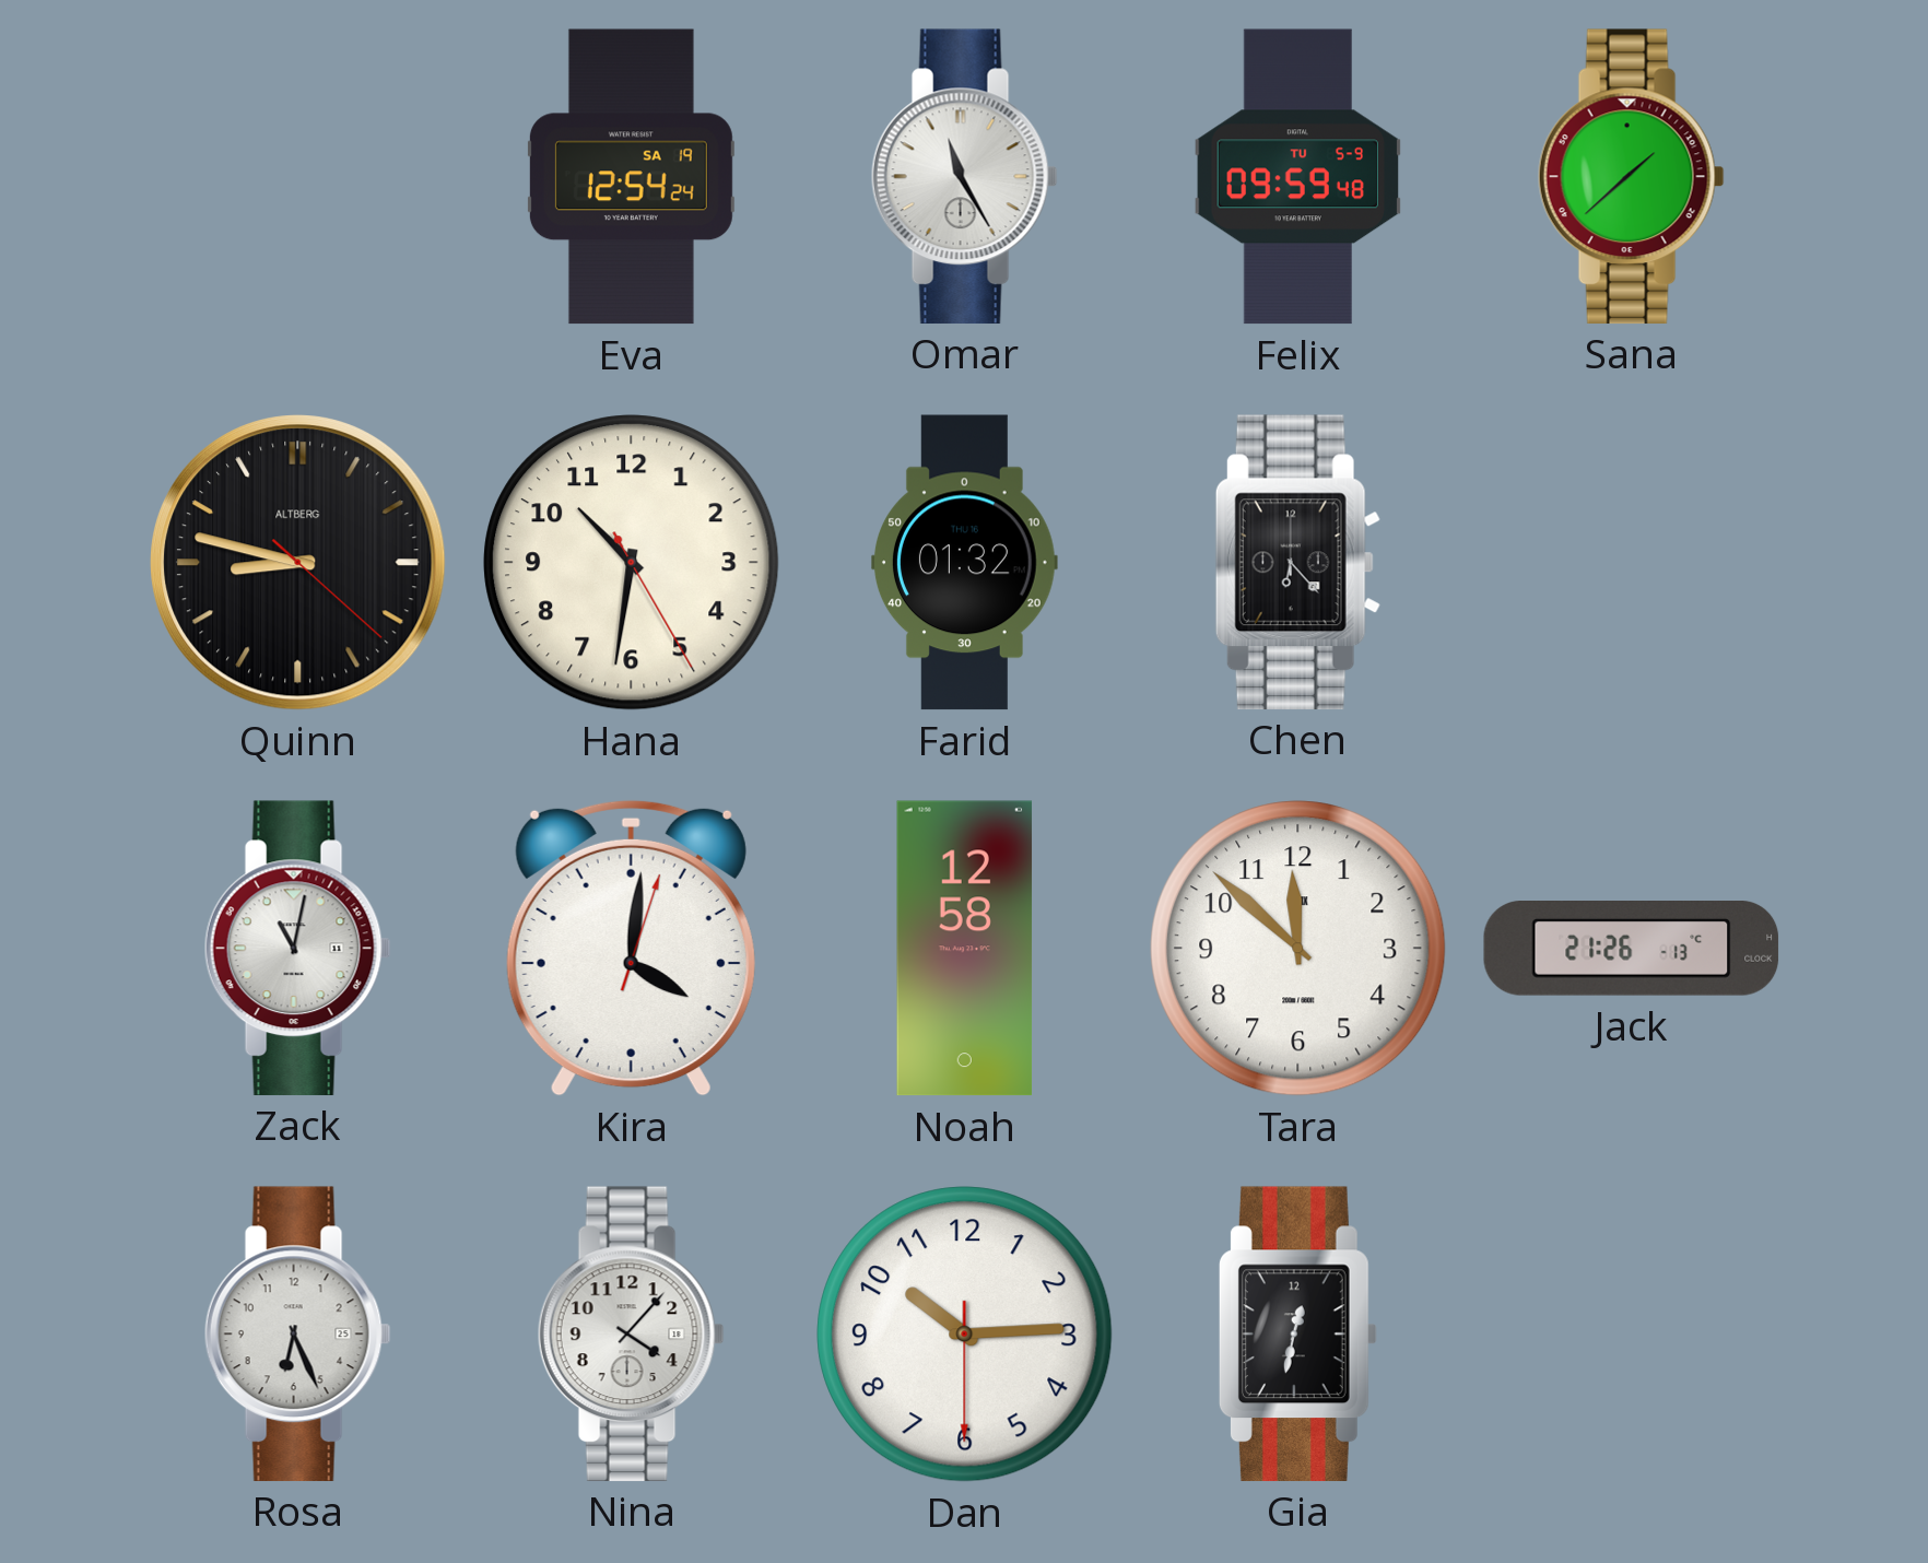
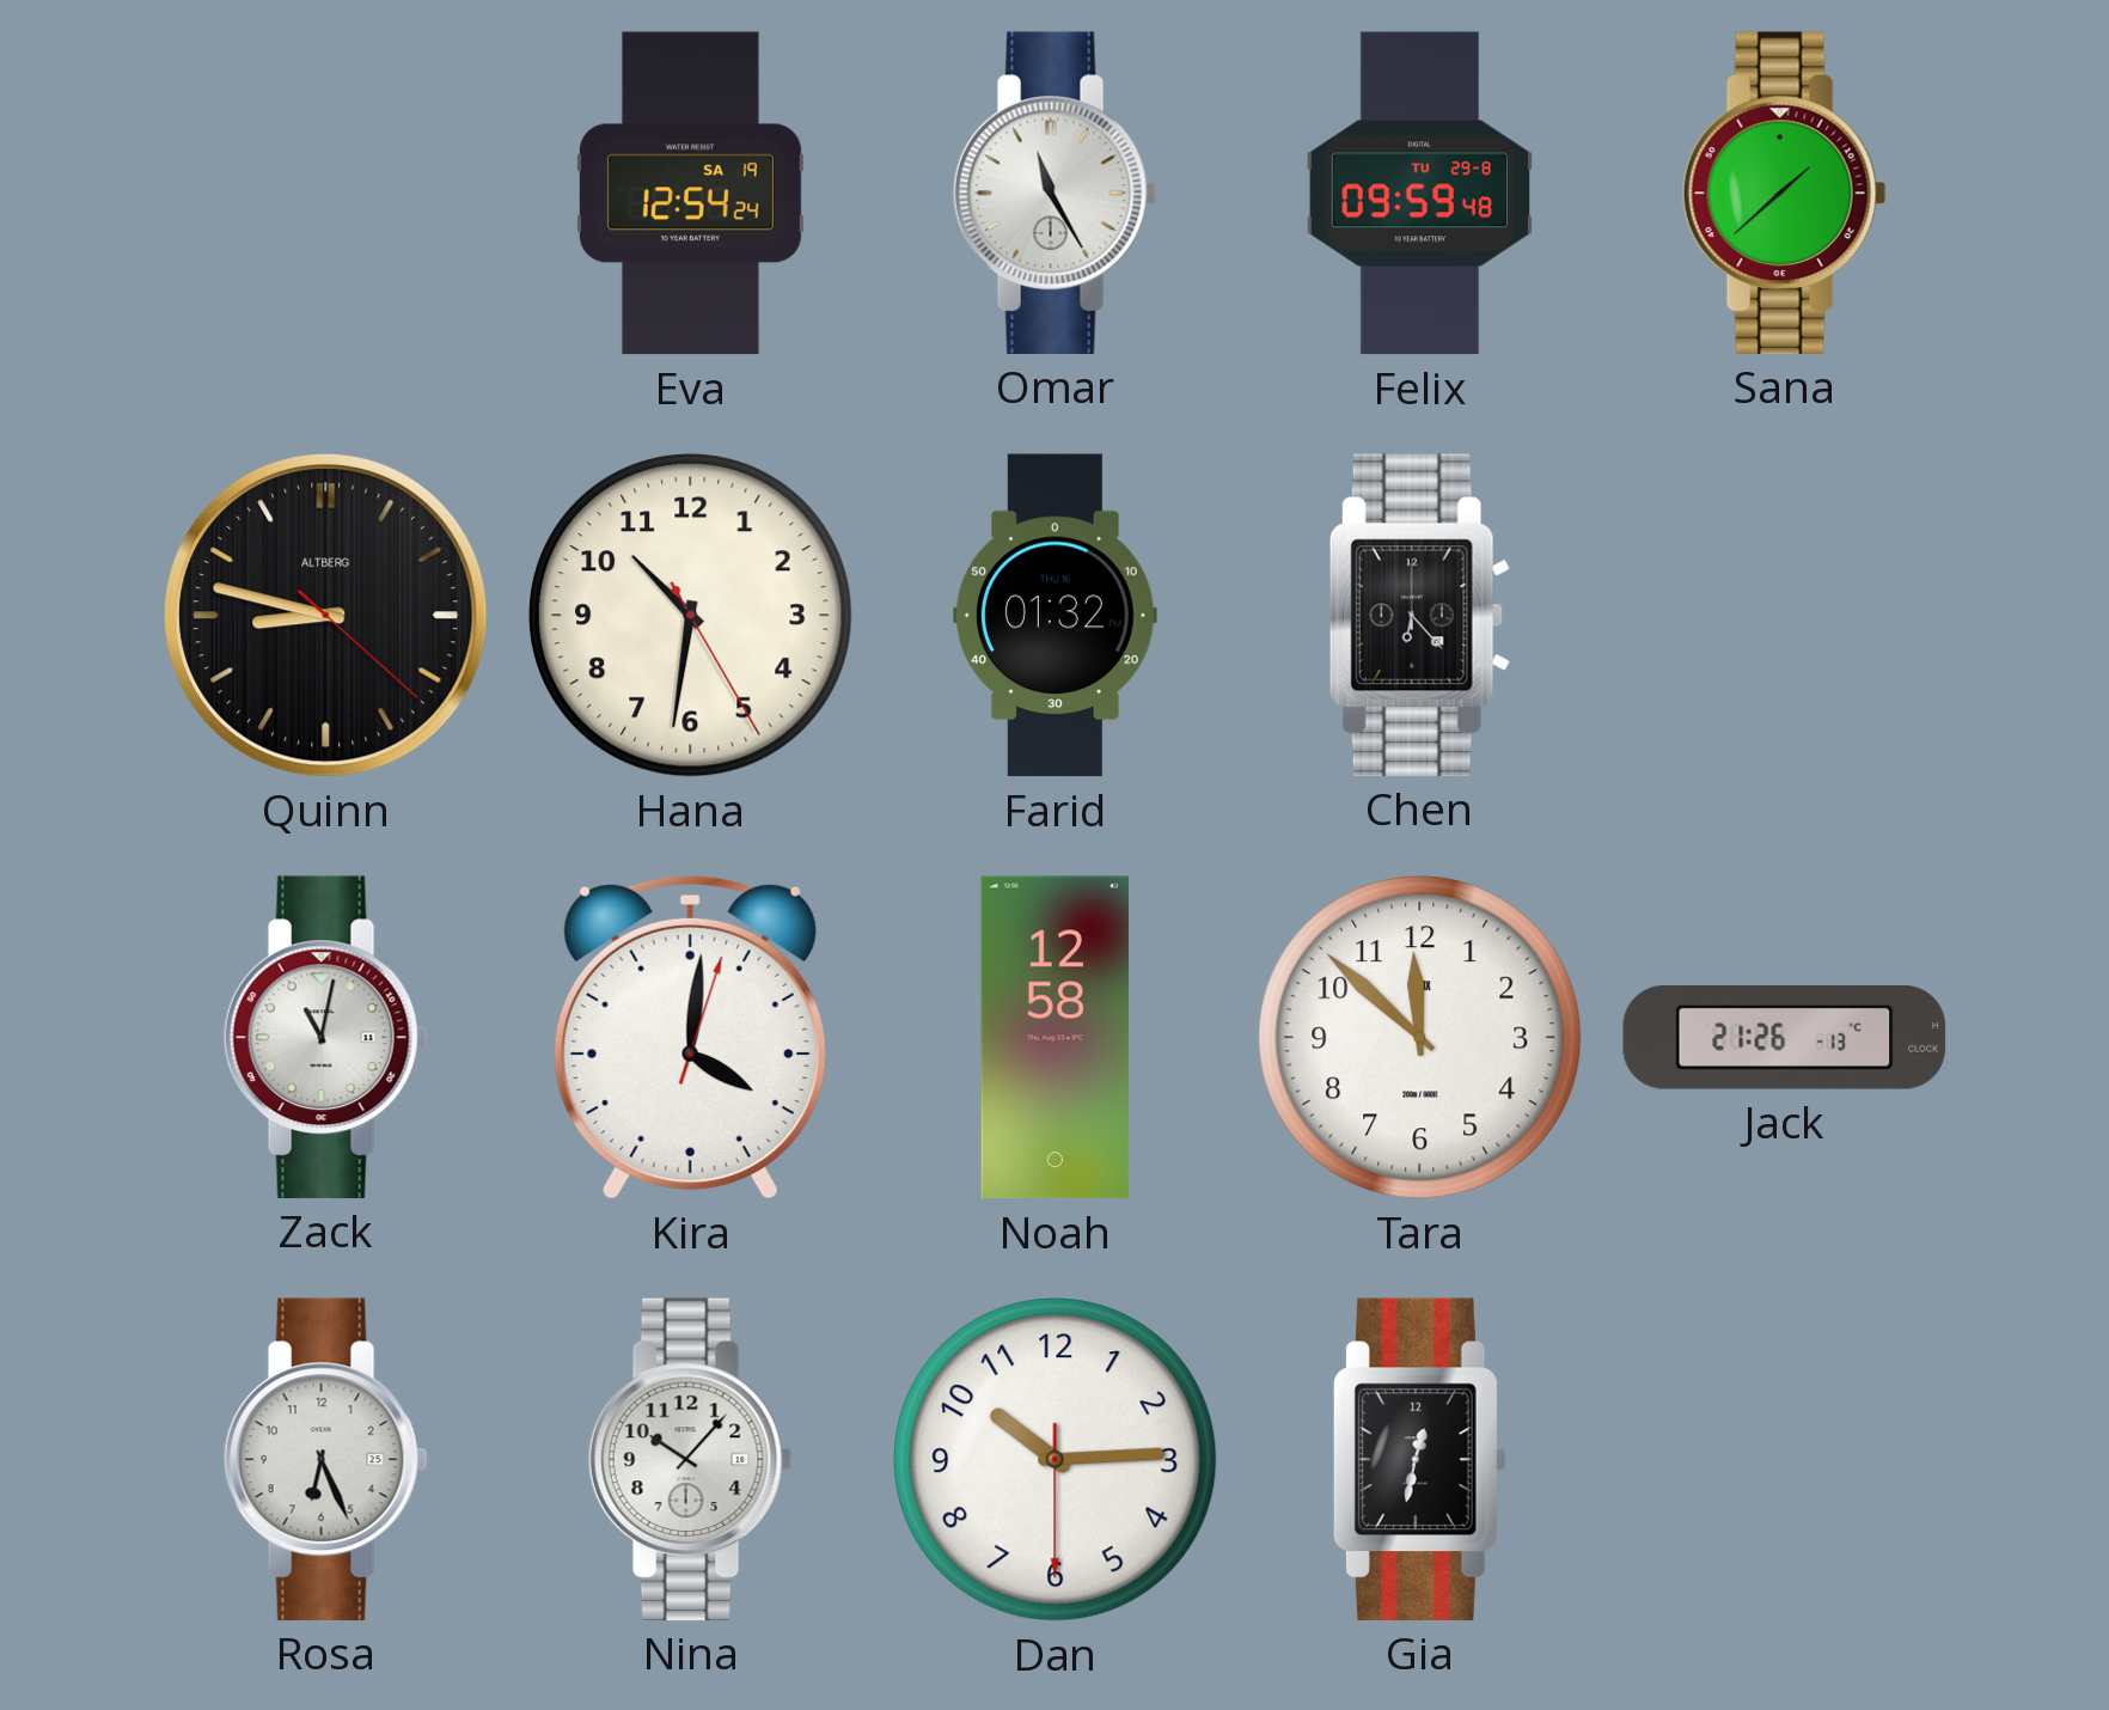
Felix date: TU 5-9 -> TU 29-8 (1419, 194)
Nina: 4:07 -> 10:07 (690, 1459)
